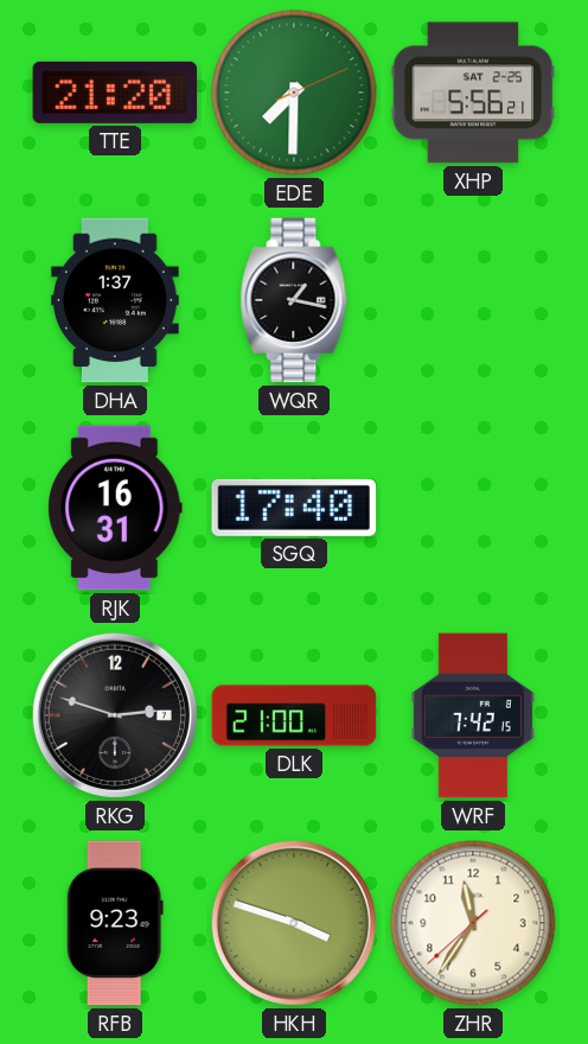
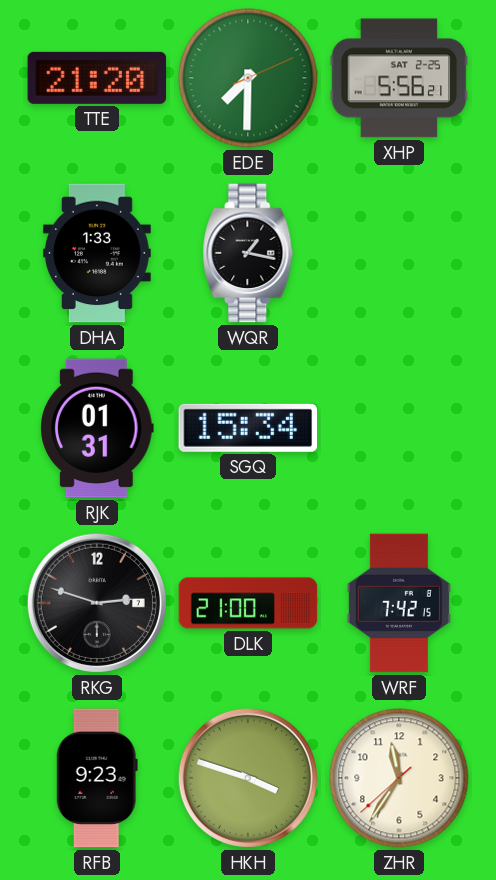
DHA: 1:37 -> 1:33 (97, 253)
RJK: 16:31 -> 01:31 (97, 428)
SGQ: 17:40 -> 15:34 (248, 428)
